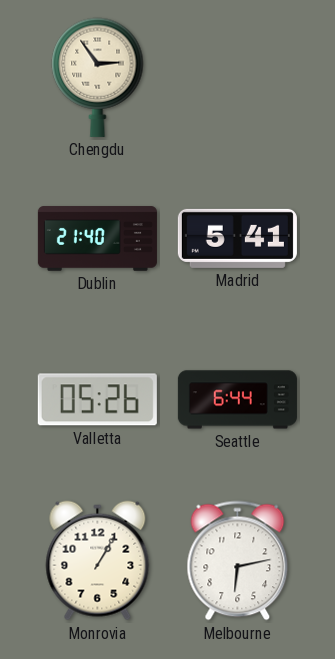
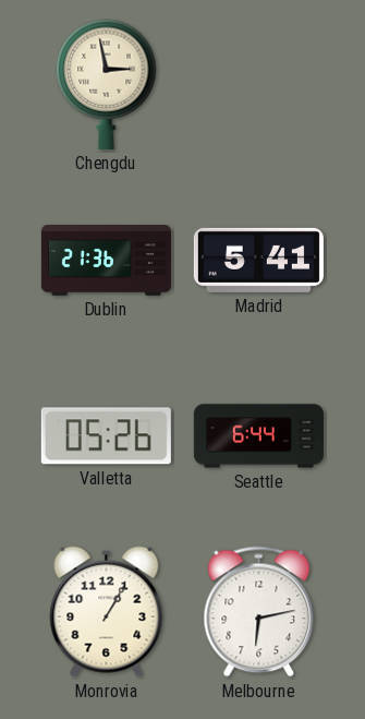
Chengdu: 2:54 -> 2:58 (107, 84)
Dublin: 21:40 -> 21:36 (106, 261)
